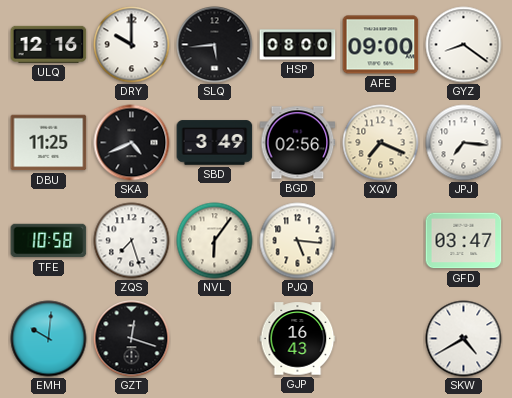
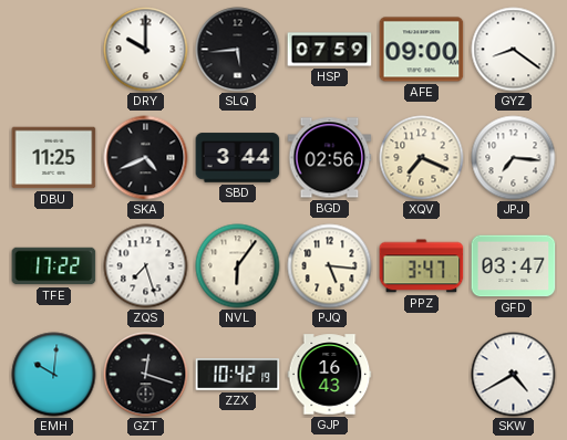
ULQ: 12:16 -> none (49, 44)
HSP: 08:00 -> 07:59 (330, 50)
SBD: 3:49 -> 3:44 (238, 158)
TFE: 10:58 -> 17:22 (54, 266)
PPZ: none -> 3:47 (422, 266)
ZZX: none -> 10:42 (238, 375)
